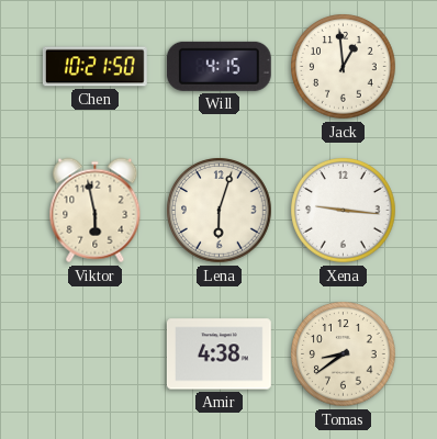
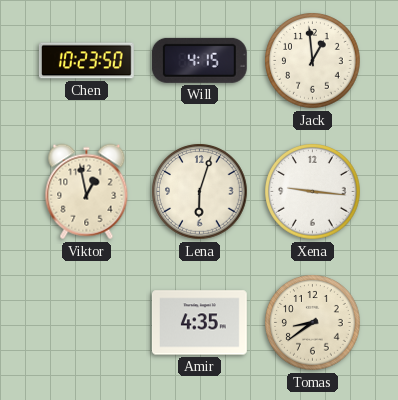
Chen: 10:21 -> 10:23 (86, 61)
Viktor: 5:58 -> 12:58 (87, 192)
Amir: 4:38 -> 4:35 (199, 323)
